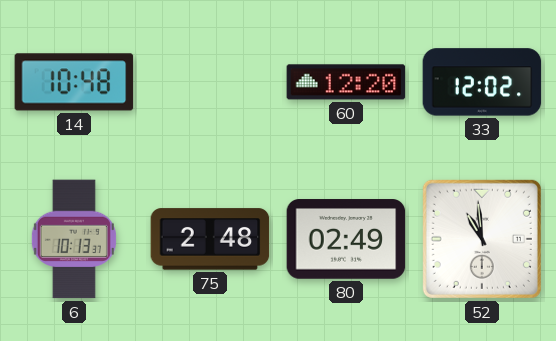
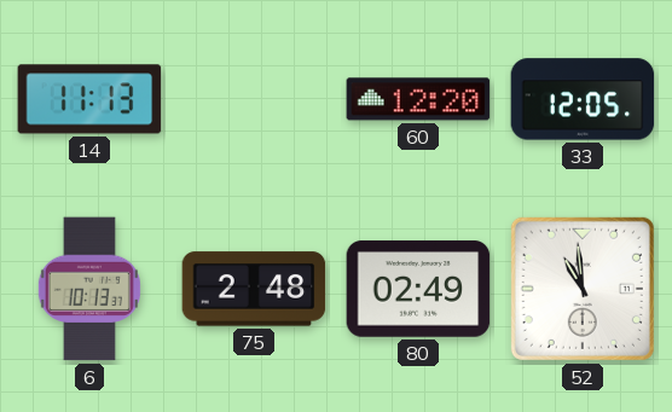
14: 10:48 -> 11:13 (89, 99)
33: 12:02 -> 12:05 (583, 99)
